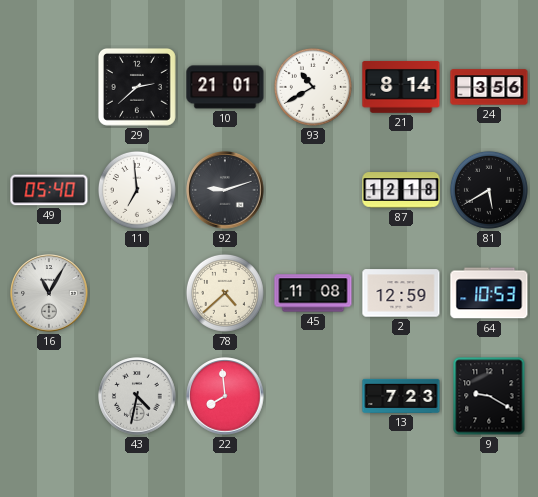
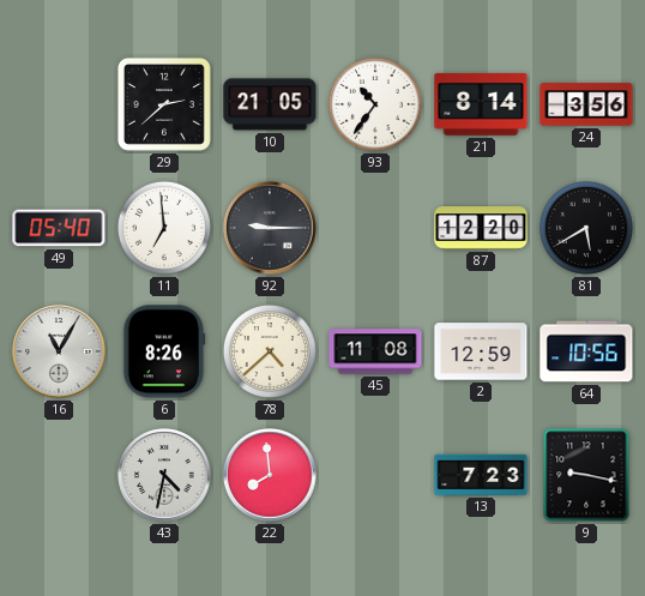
10: 21:01 -> 21:05 (270, 104)
93: 10:40 -> 10:36 (375, 104)
92: 9:12 -> 9:15 (270, 228)
87: 12:18 -> 12:20 (481, 228)
6: none -> 8:26 (164, 351)
64: 10:53 -> 10:56 (586, 351)
9: 9:20 -> 9:17 (586, 475)
